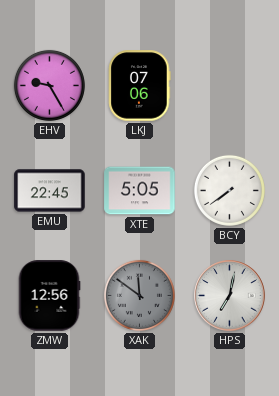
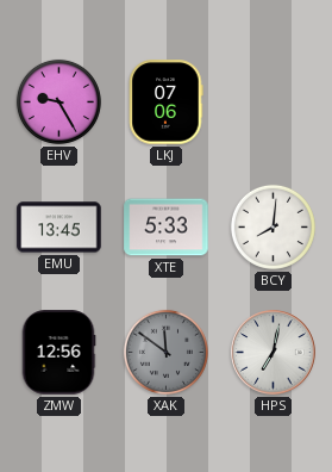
EMU: 22:45 -> 13:45 (59, 228)
XTE: 5:05 -> 5:33 (167, 228)
BCY: 7:39 -> 8:01 (273, 226)
